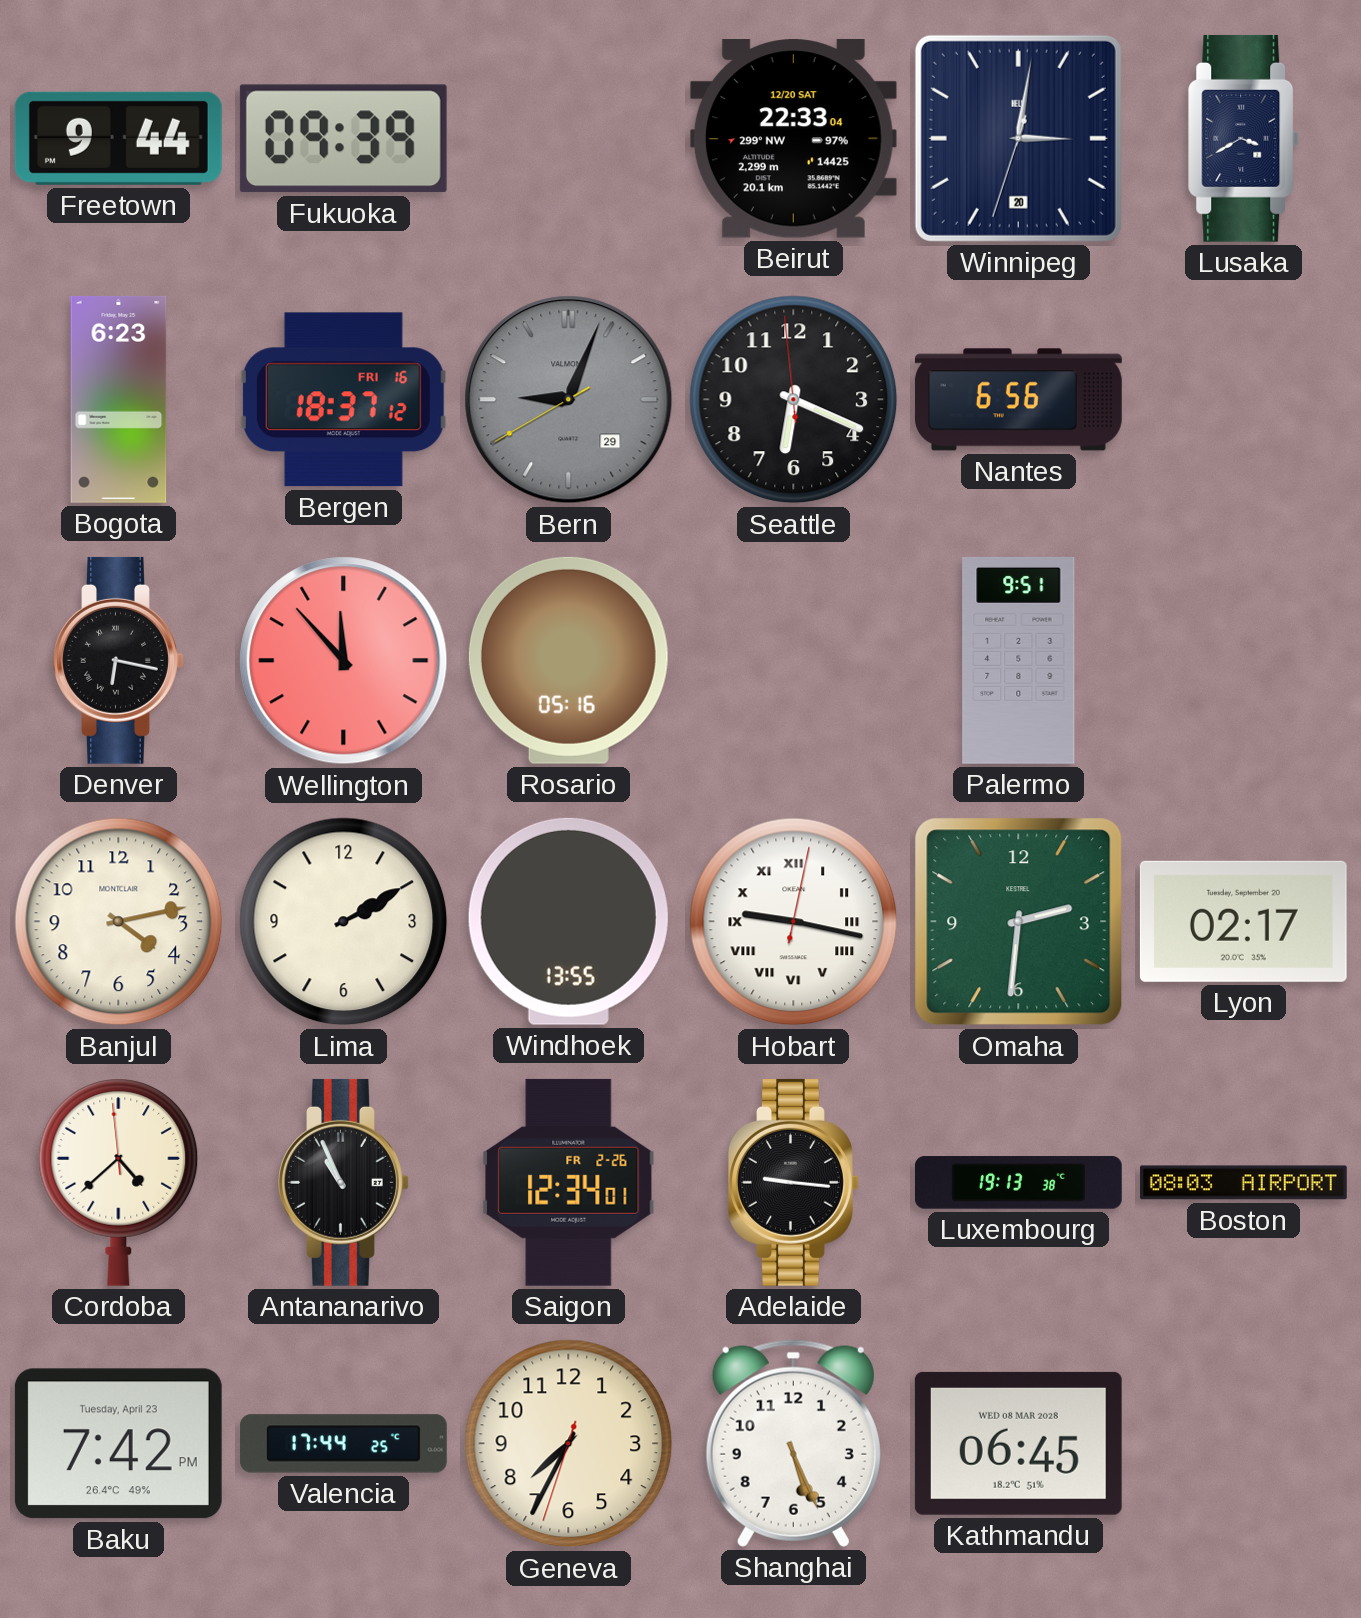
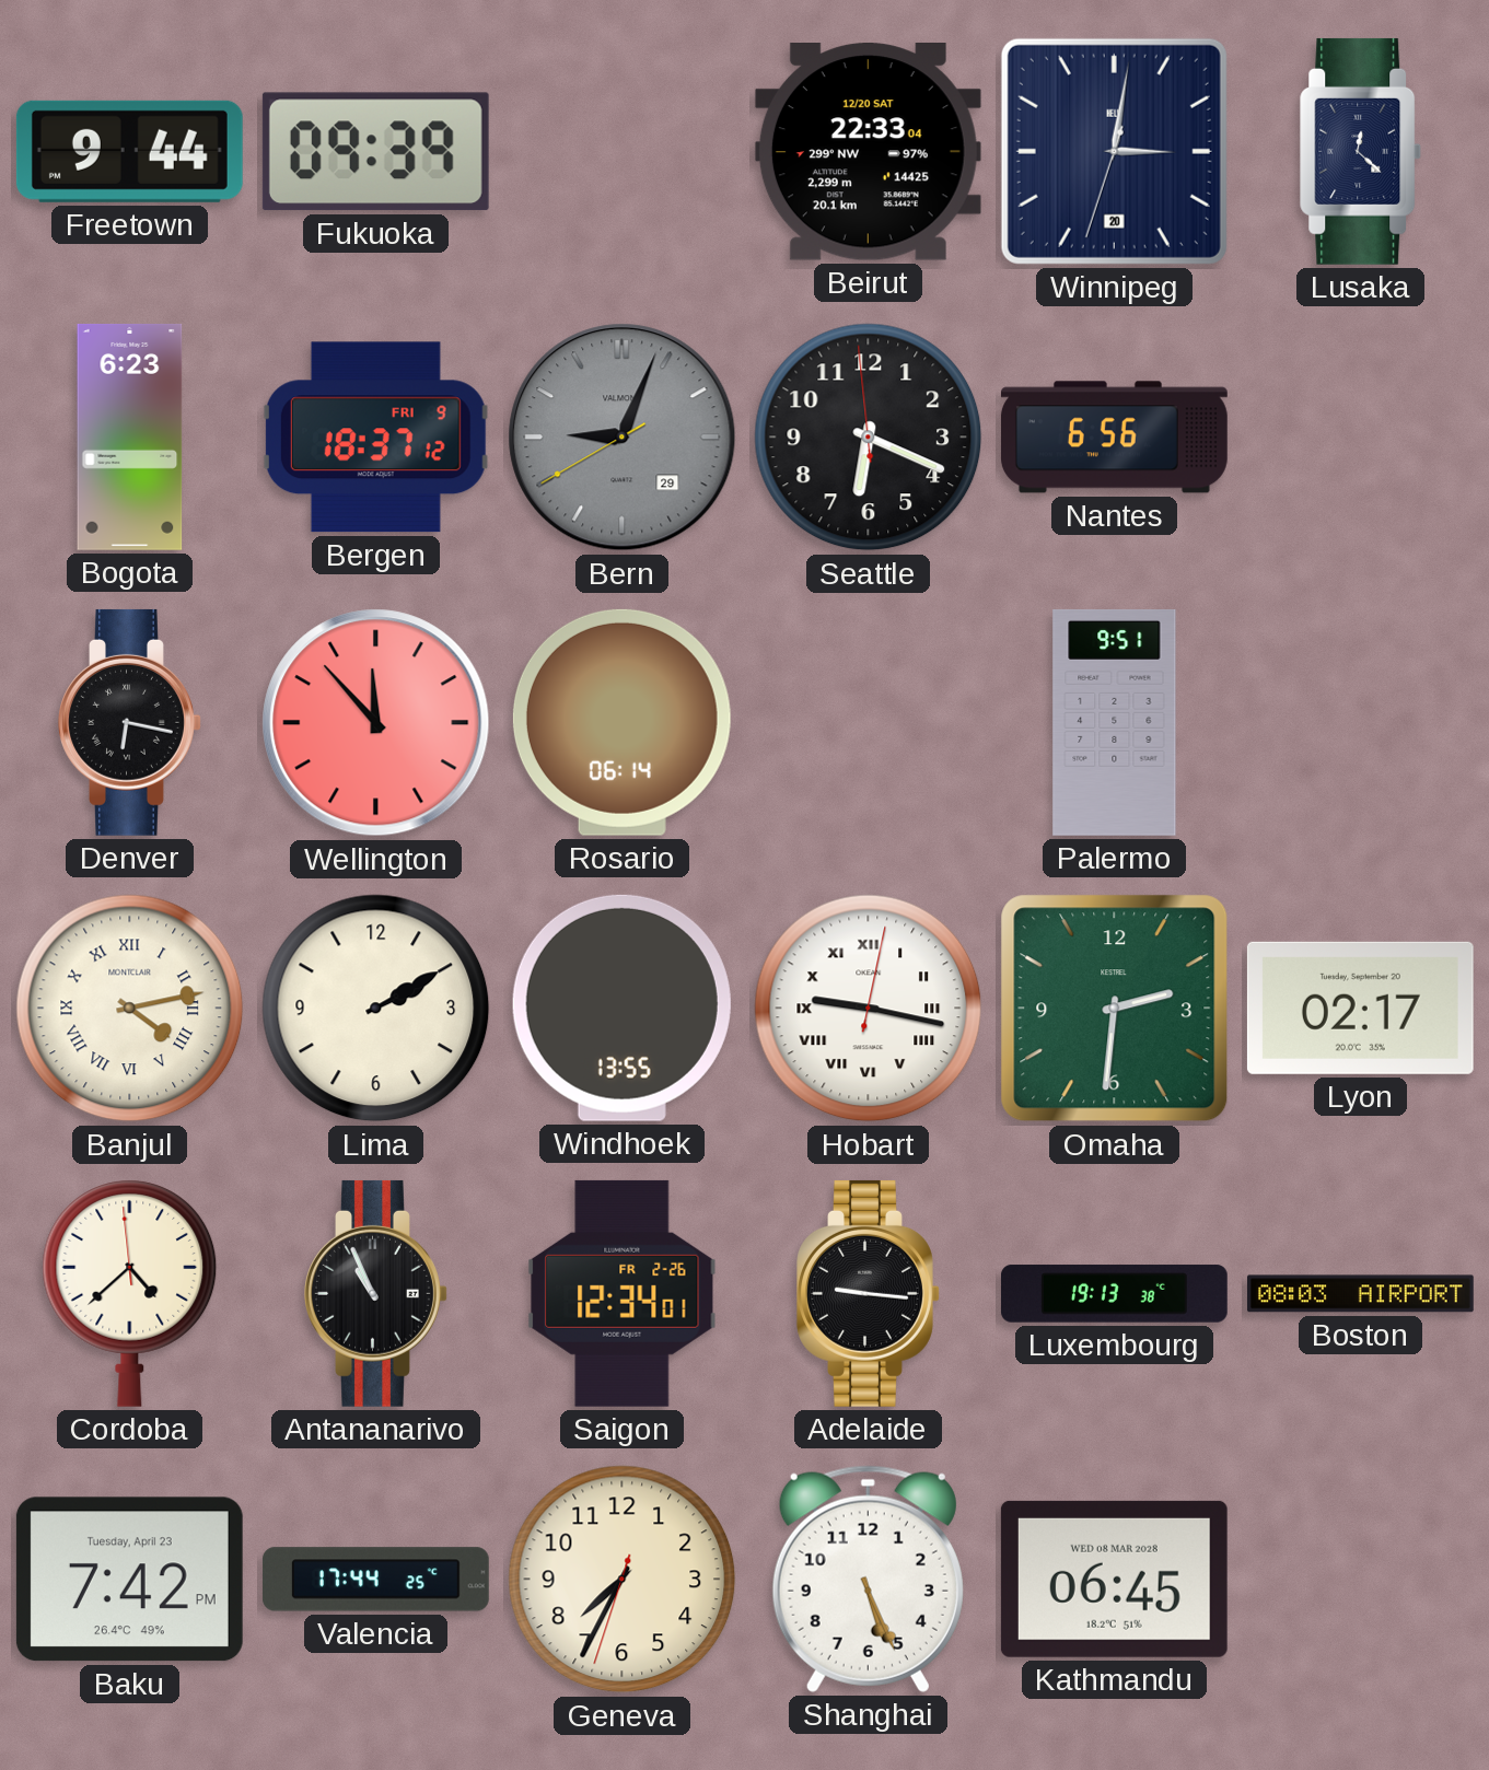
Lusaka: 3:40 -> 12:22 (1361, 151)
Bergen date: FRI 16 -> FRI 9 (375, 438)
Rosario: 05:16 -> 06:14 (621, 722)
Banjul numerals: Arabic -> Roman (130, 1009)
